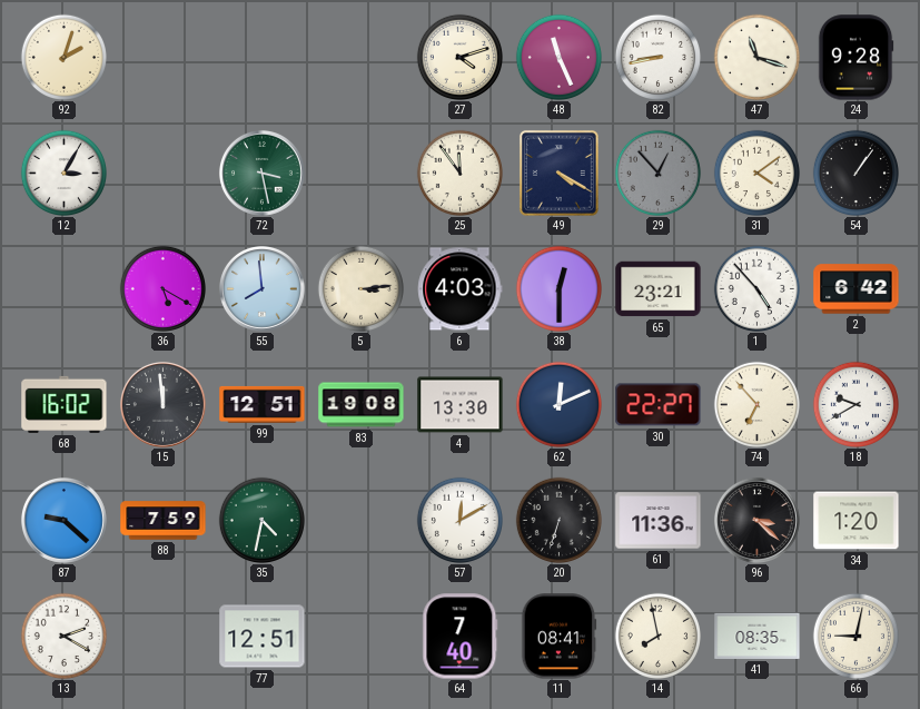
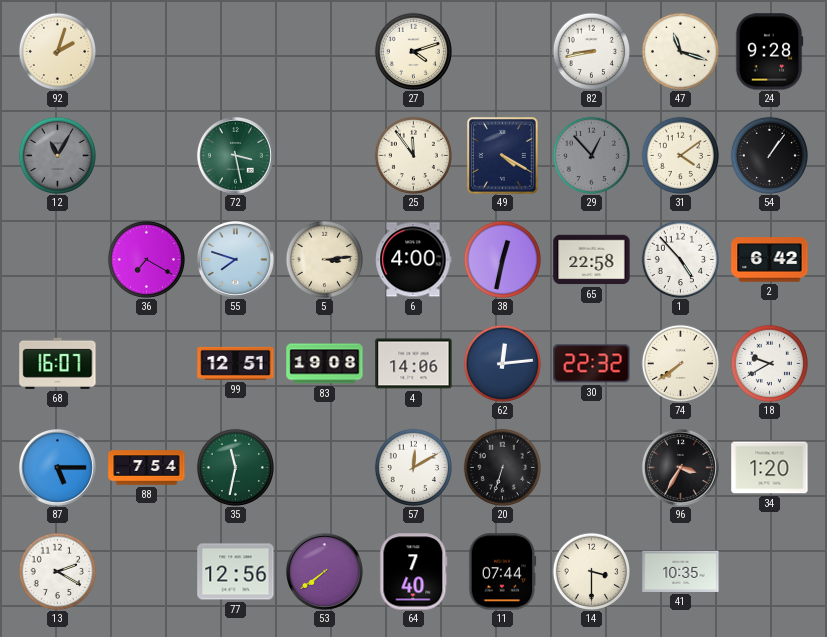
48: 11:26 -> none (558, 57)
12: 3:05 -> 11:05 (57, 155)
12 dial: white -> grey (57, 155)
36: 5:20 -> 7:20 (146, 259)
55: 7:59 -> 7:48 (235, 259)
6: 4:03 -> 4:00 (414, 260)
38: 12:30 -> 12:32 (502, 259)
65: 23:21 -> 22:58 (592, 260)
68: 16:02 -> 16:07 (58, 363)
15: 11:59 -> none (162, 404)
4: 13:30 -> 14:06 (414, 364)
62: 12:11 -> 12:14 (502, 363)
30: 22:27 -> 22:32 (592, 364)
74: 6:53 -> 7:39 (680, 363)
87: 9:22 -> 5:15 (57, 467)
88: 7:59 -> 7:54 (147, 468)
35: 4:32 -> 11:32 (235, 467)
61: 11:36 -> none (659, 521)
96: 3:22 -> 3:35 (680, 467)
77: 12:51 -> 12:56 (236, 572)
53: none -> 7:39 (324, 571)
11: 08:41 -> 07:44 (503, 572)
14: 7:58 -> 3:30 (591, 571)
41: 08:35 -> 10:35 (681, 571)
66: 9:02 -> none (855, 636)
